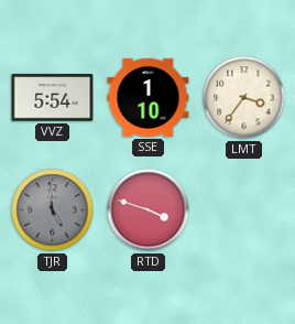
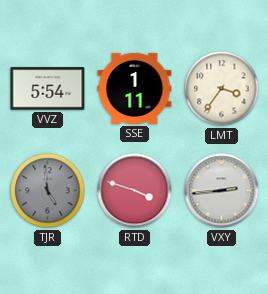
SSE: 1:10 -> 1:11 (135, 88)
VXY: none -> 2:44 (222, 191)
